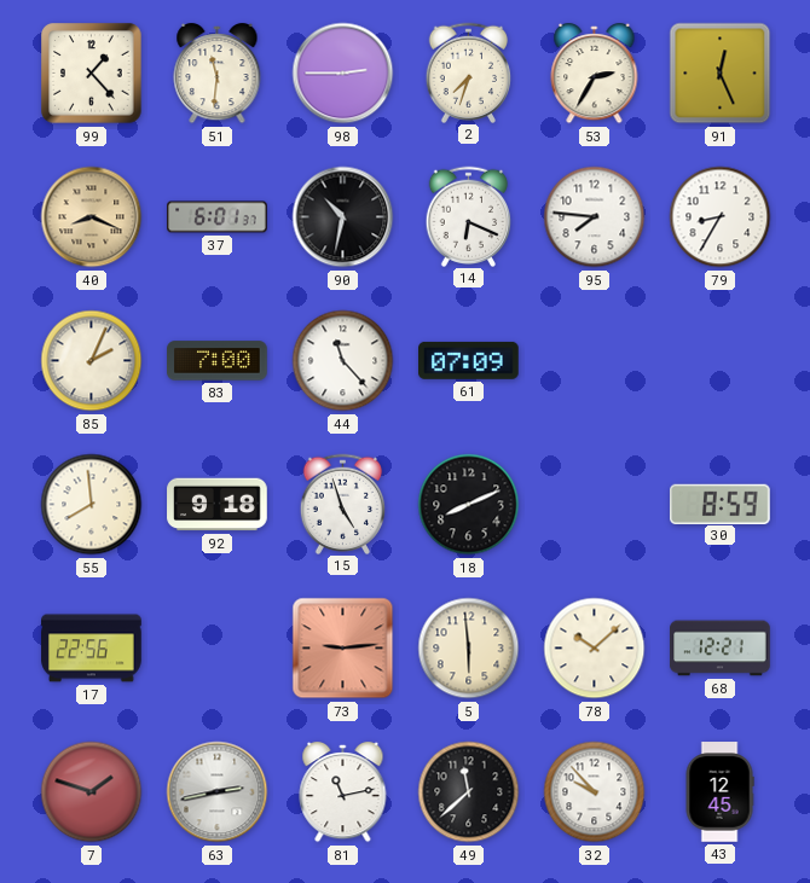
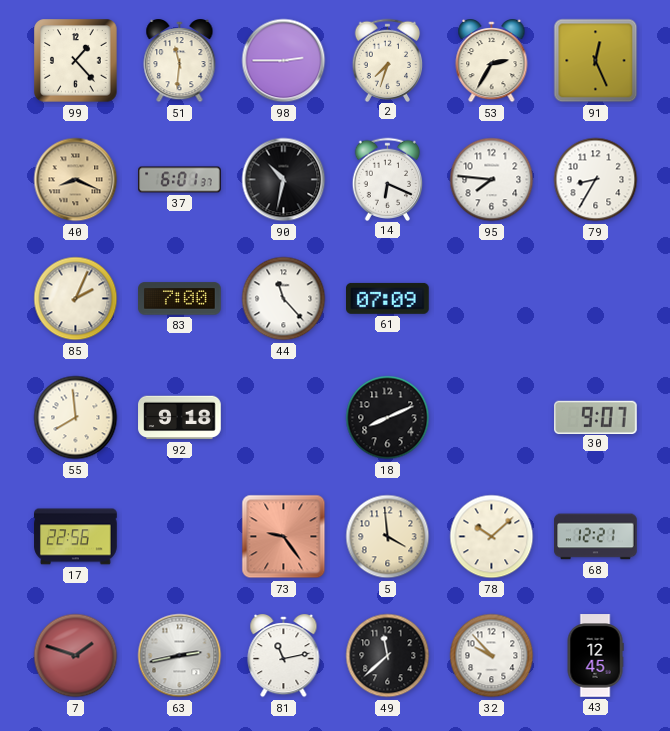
15: 4:57 -> none (343, 504)
30: 8:59 -> 9:07 (596, 417)
73: 9:14 -> 9:24 (284, 537)
5: 5:59 -> 3:59 (388, 537)
